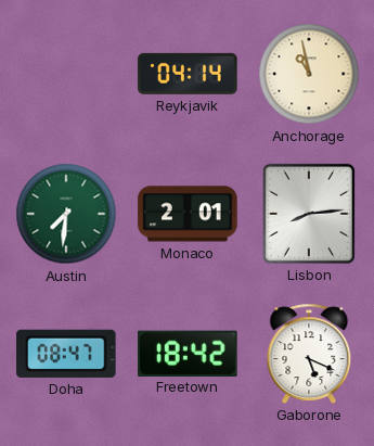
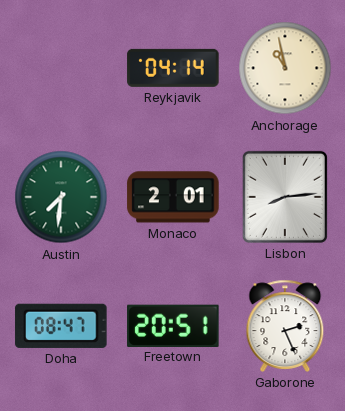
Freetown: 18:42 -> 20:51 (173, 325)
Gaborone: 5:19 -> 2:26 (285, 326)
